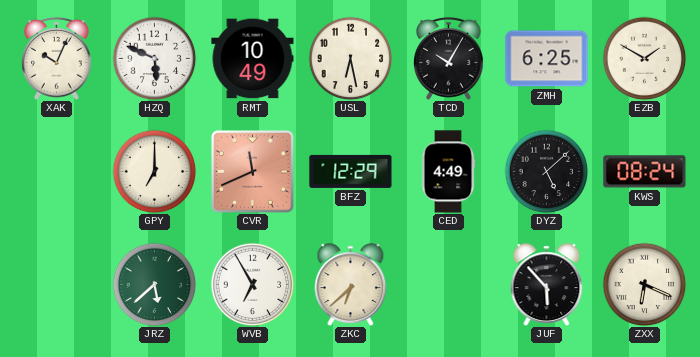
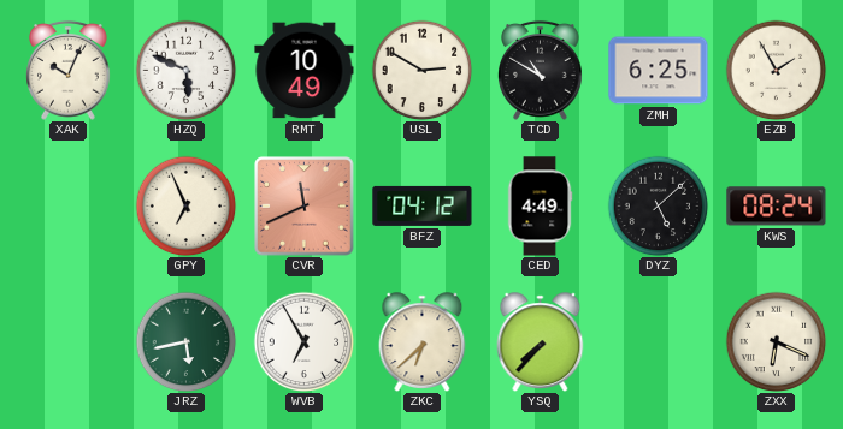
USL: 6:28 -> 2:50 (421, 70)
TCD: 10:05 -> 10:50 (541, 70)
EZB: 1:50 -> 1:55 (776, 70)
GPY: 7:00 -> 6:56 (185, 205)
BFZ: 12:29 -> 04:12 (423, 205)
JRZ: 5:38 -> 5:43 (185, 341)
YSQ: none -> 7:37 (541, 342)
JUF: 5:53 -> none (547, 285)
